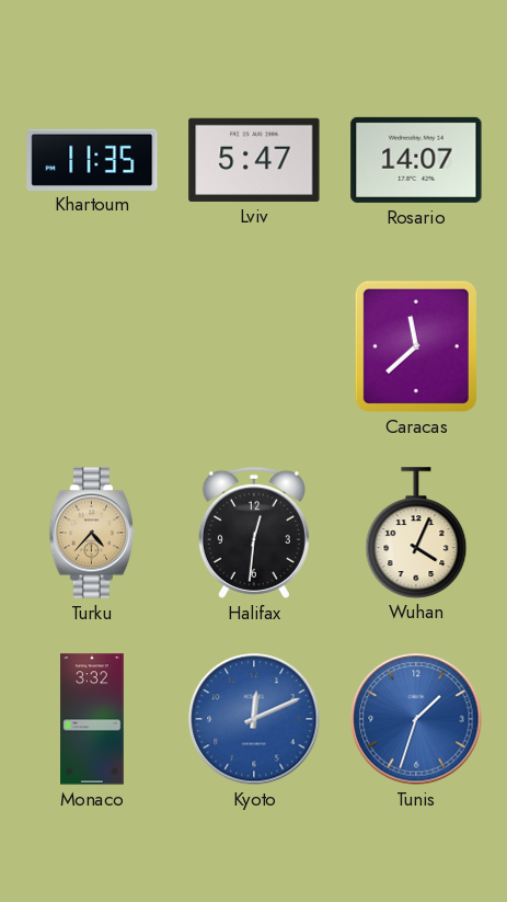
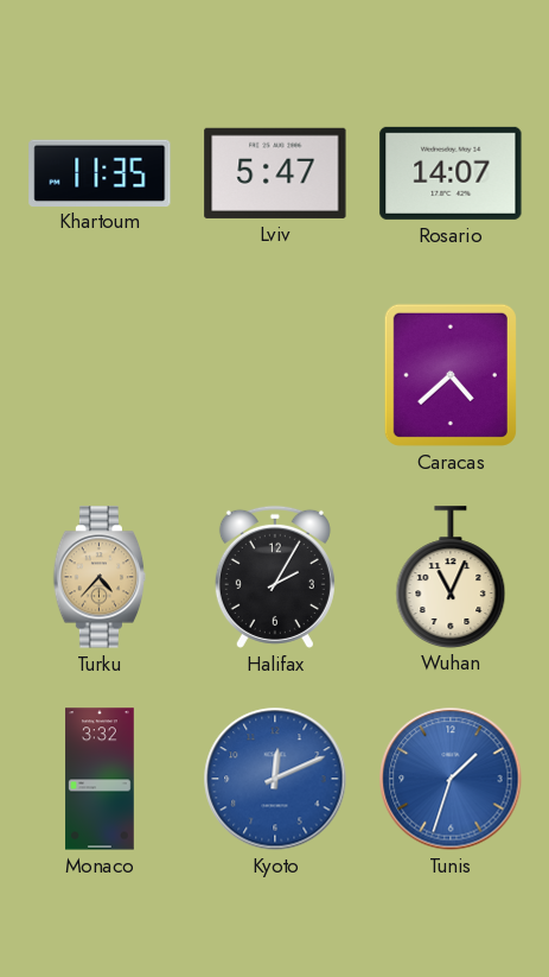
Caracas: 11:38 -> 4:38 (451, 375)
Halifax: 12:31 -> 2:05 (275, 577)
Wuhan: 4:04 -> 11:04 (451, 577)
